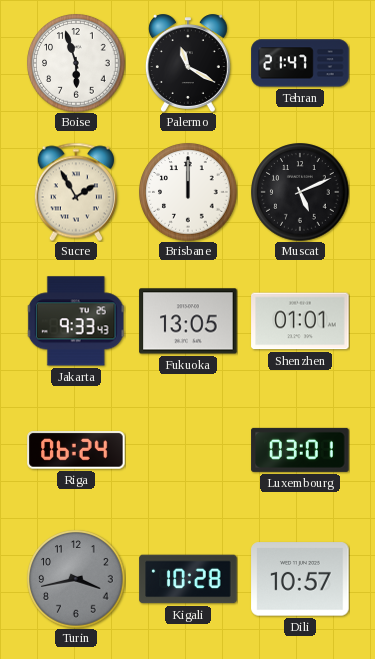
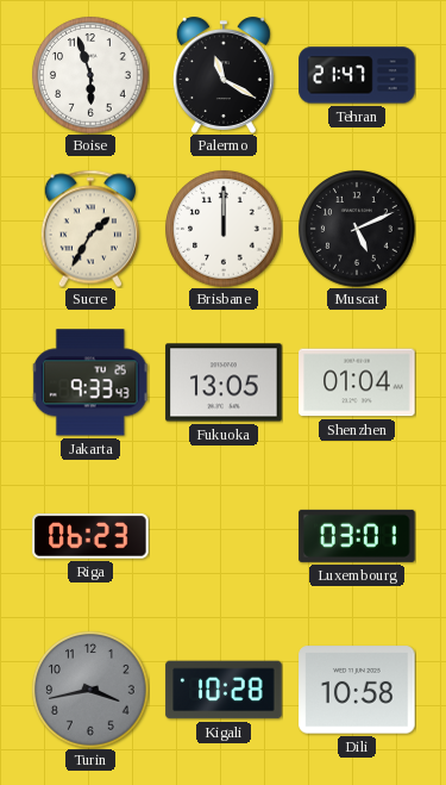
Sucre: 1:55 -> 1:35 (89, 229)
Shenzhen: 01:01 -> 01:04 (357, 382)
Riga: 06:24 -> 06:23 (90, 536)
Dili: 10:57 -> 10:58 (357, 690)
